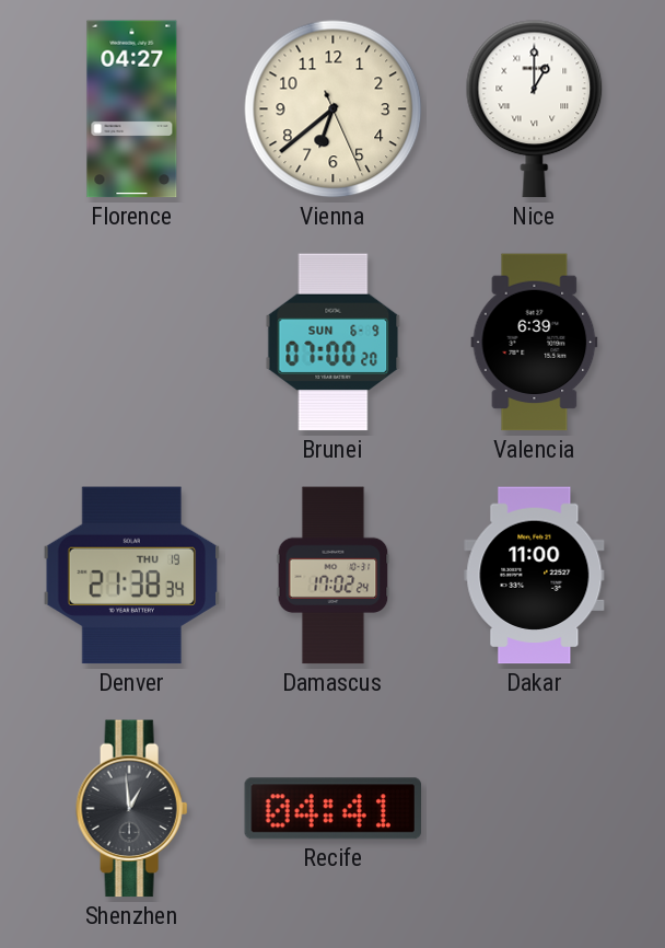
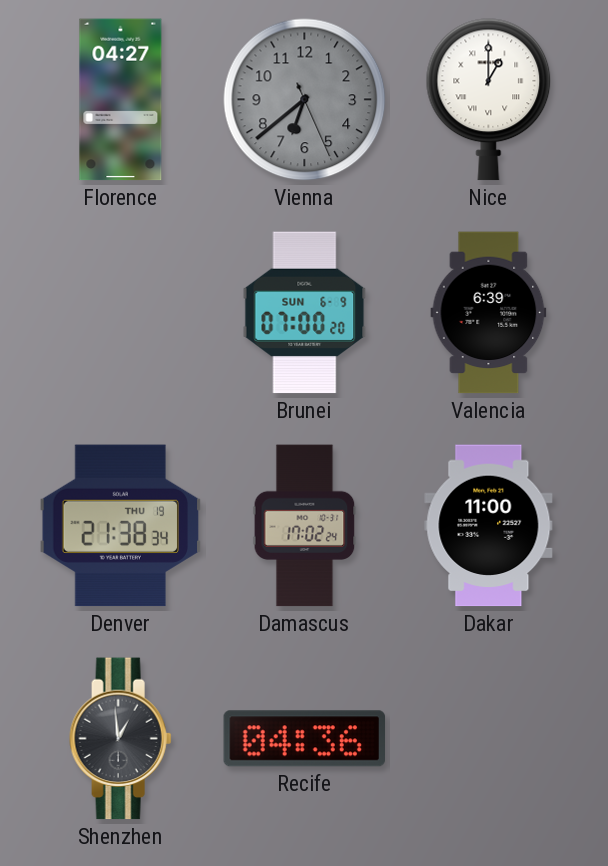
Vienna dial: cream -> grey (305, 100)
Recife: 04:41 -> 04:36 (305, 739)
